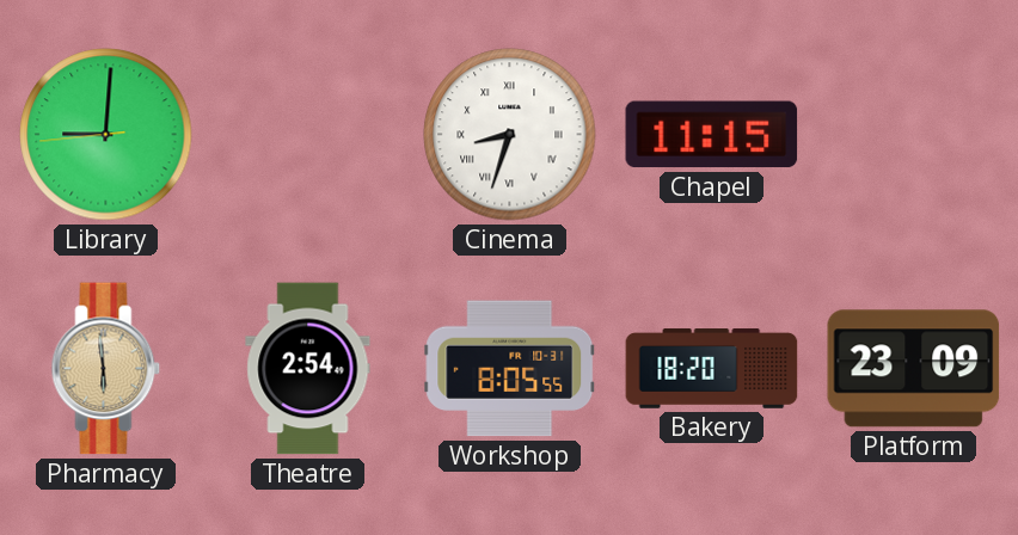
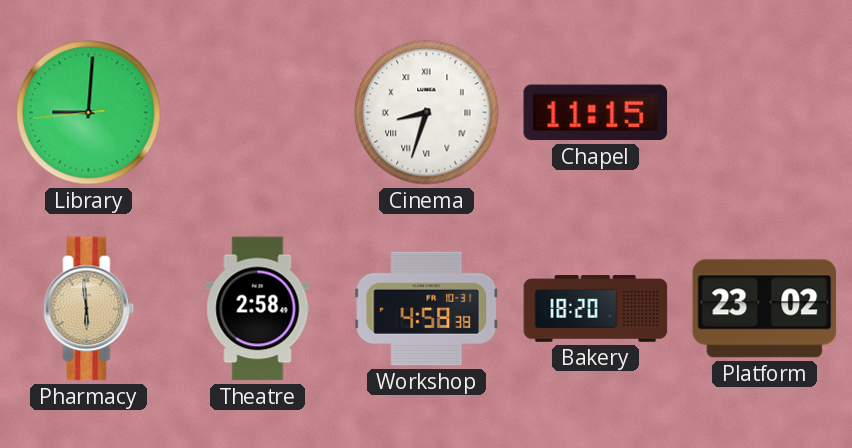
Theatre: 2:54 -> 2:58 (258, 309)
Workshop: 8:05 -> 4:58 (427, 309)
Platform: 23:09 -> 23:02 (765, 309)
